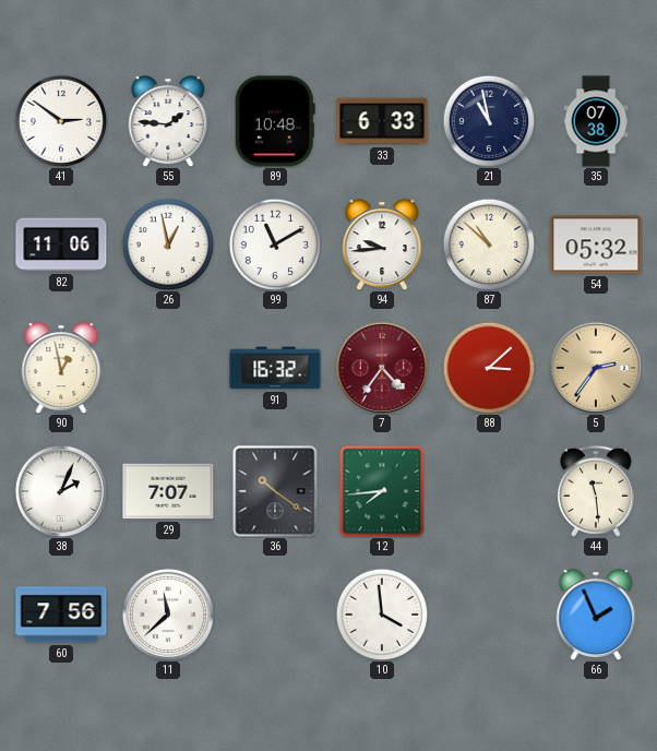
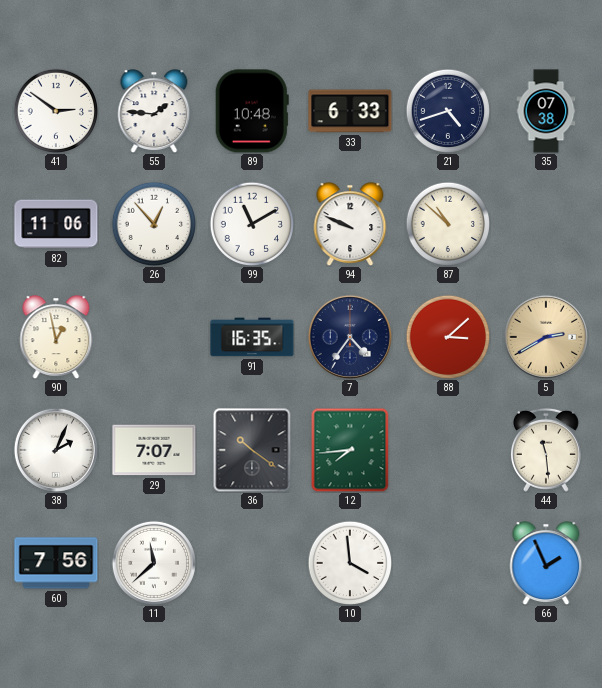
21: 10:58 -> 4:42 (447, 110)
26: 12:58 -> 12:53 (153, 223)
94: 9:44 -> 9:49 (350, 224)
54: 05:32 -> none (596, 245)
91: 16:32 -> 16:35 (252, 337)
7 dial: burgundy -> navy (350, 337)
5: 2:36 -> 2:40 (546, 337)
